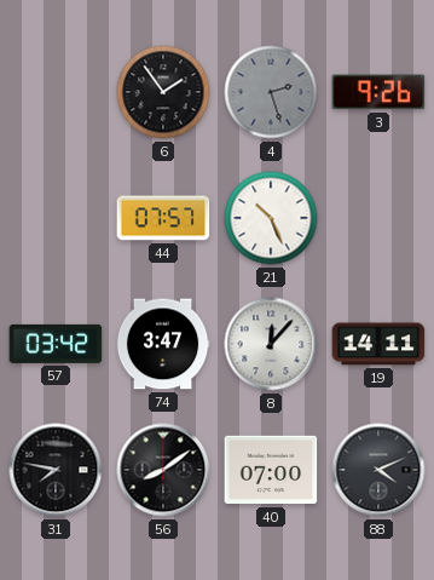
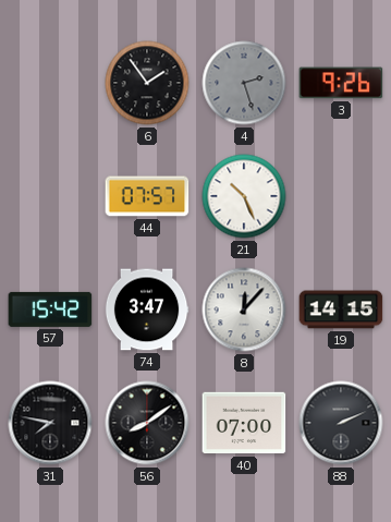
57: 03:42 -> 15:42 (50, 309)
19: 14:11 -> 14:15 (341, 309)
88: 4:11 -> 2:11 (341, 423)
